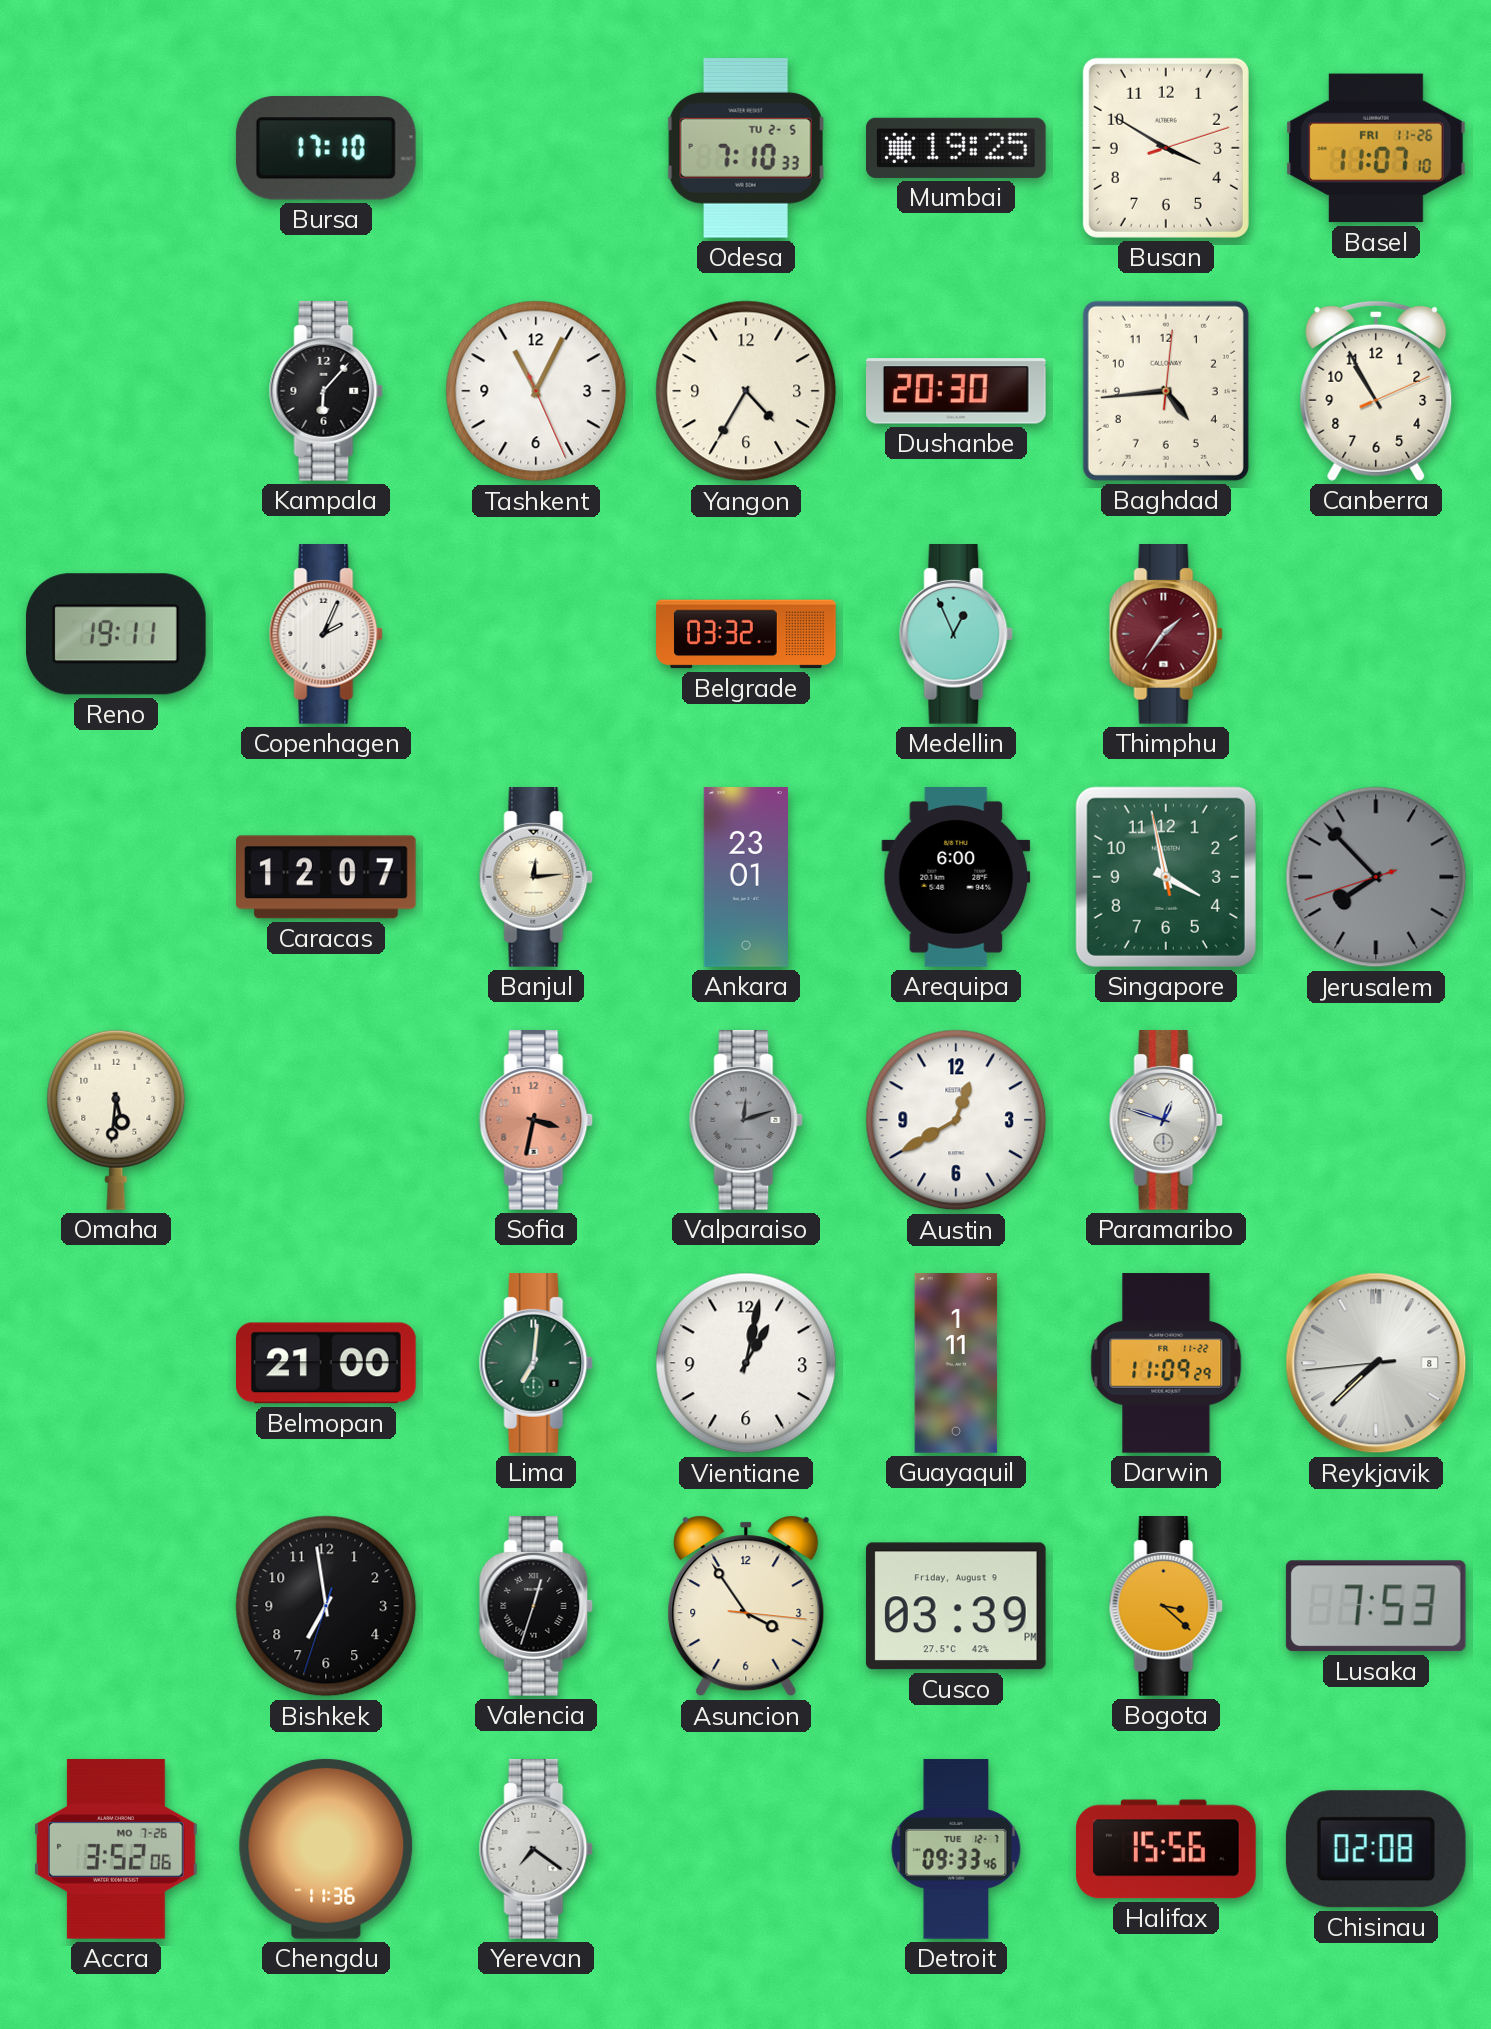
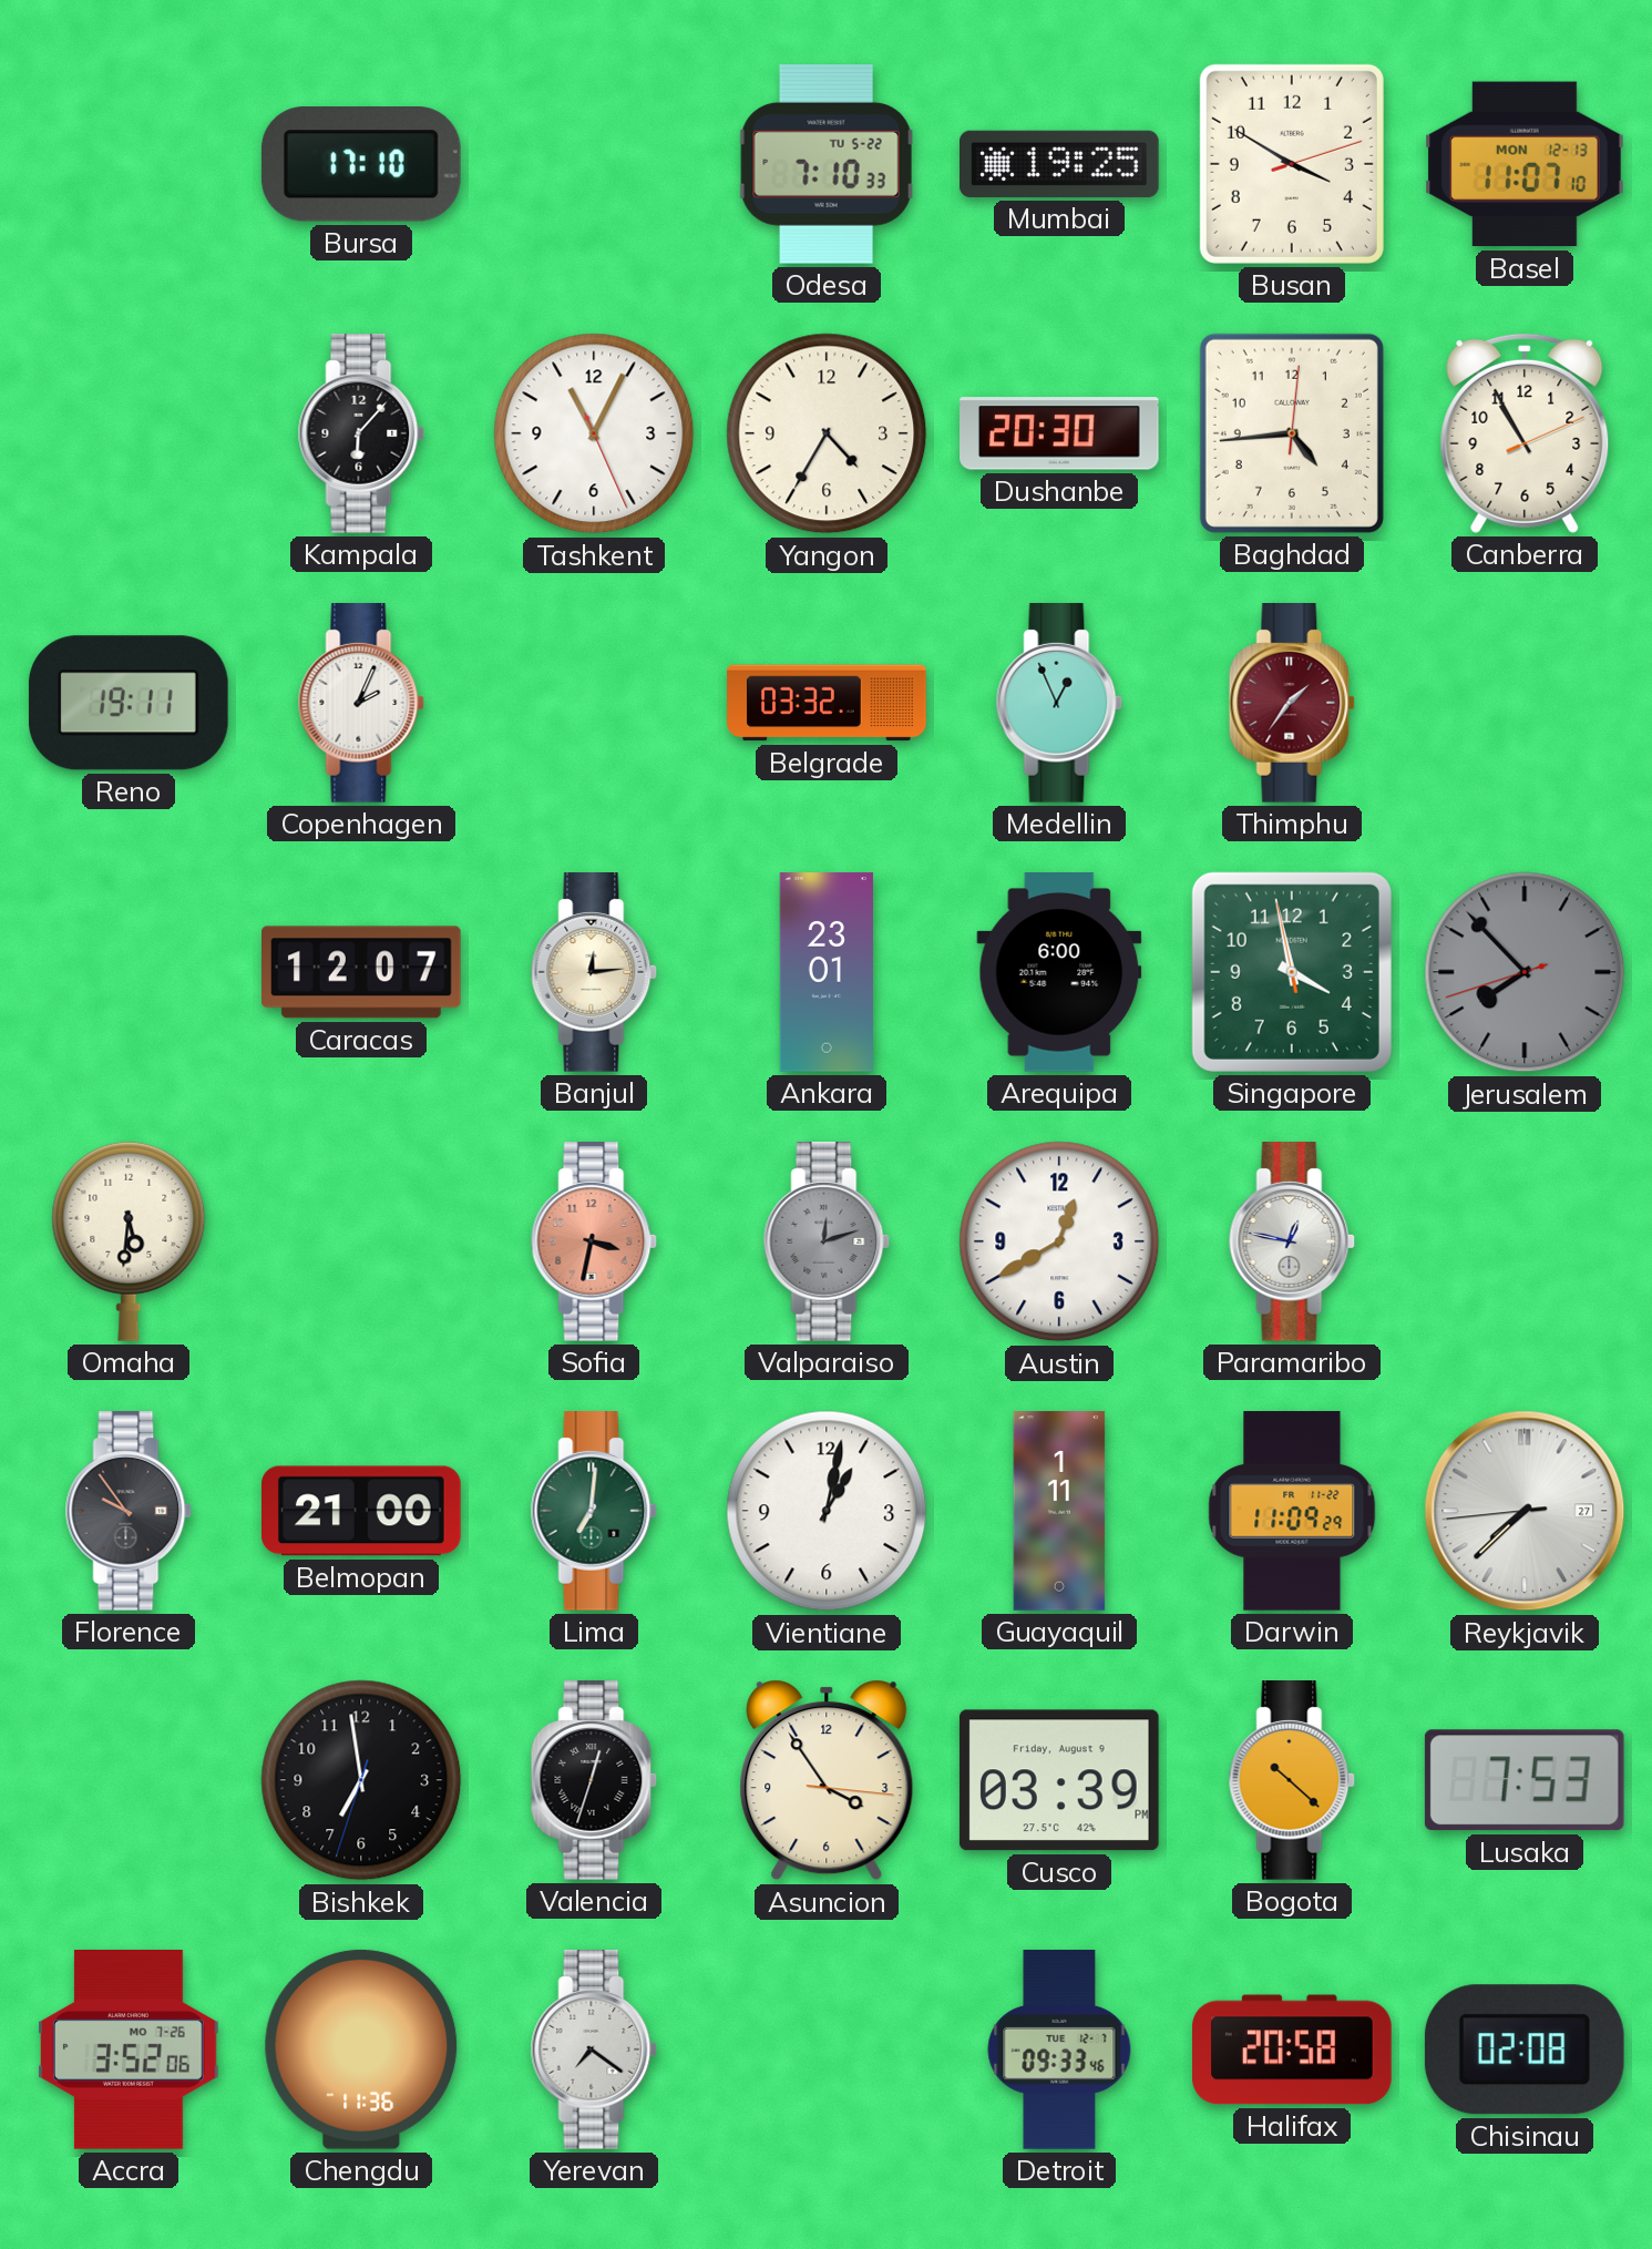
Odesa date: TU 2-5 -> TU 5-22 (827, 164)
Basel date: FRI 11-26 -> MON 12-13 (1526, 164)
Paramaribo: 12:48 -> 12:47 (1292, 1243)
Florence: none -> 9:54 (129, 1512)
Reykjavik date: 8 -> 27 (1525, 1511)
Bogota: 3:22 -> 10:22 (1292, 1781)
Halifax: 15:56 -> 20:58 (1292, 2049)
